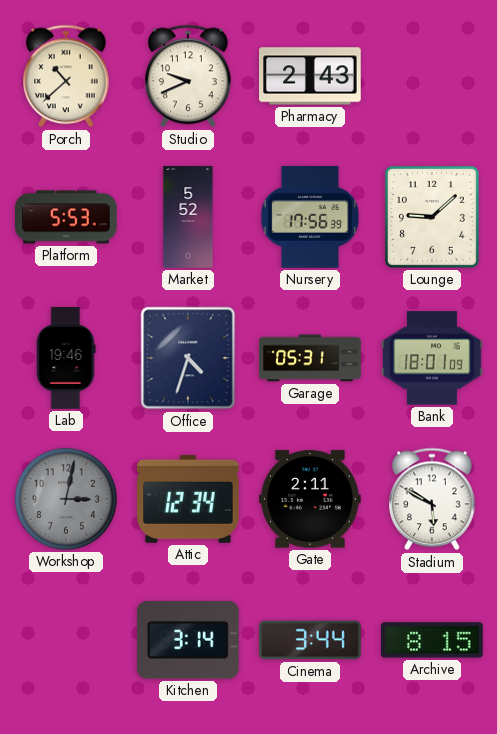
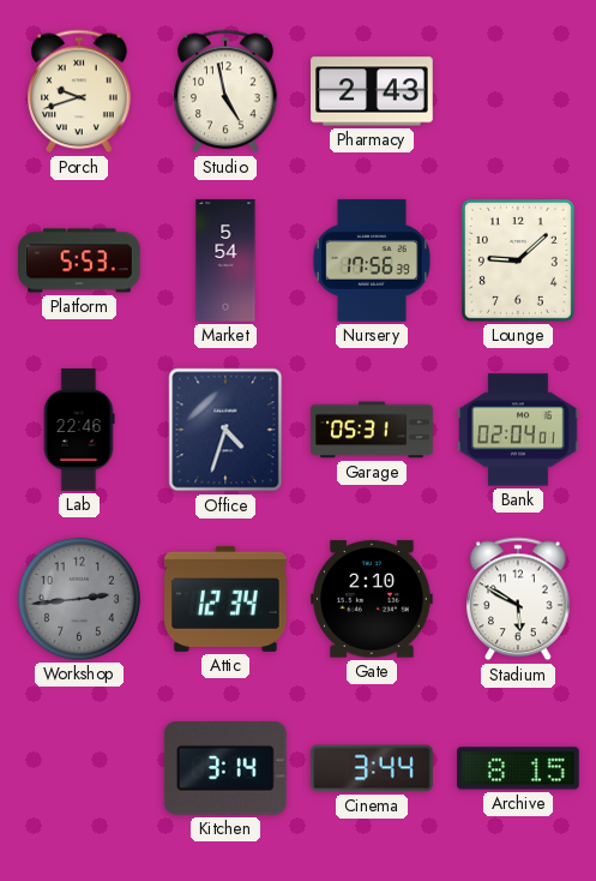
Porch: 10:38 -> 9:42 (79, 91)
Studio: 9:41 -> 4:58 (225, 91)
Market: 5:52 -> 5:54 (225, 260)
Lab: 19:46 -> 22:46 (79, 430)
Bank: 18:01 -> 02:04 (518, 430)
Workshop: 3:02 -> 2:44 (79, 599)
Gate: 2:11 -> 2:10 (373, 599)
